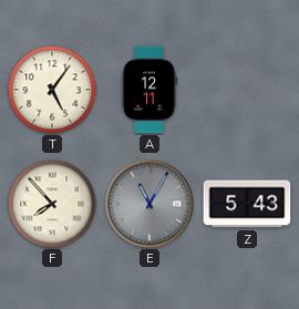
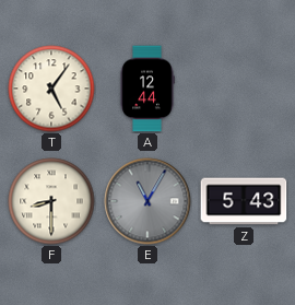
A: 12:11 -> 12:44 (147, 89)
F: 7:53 -> 8:30 (51, 201)
